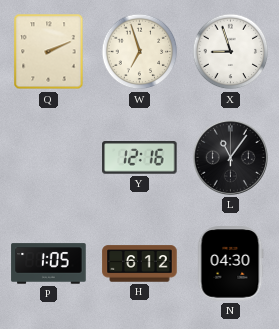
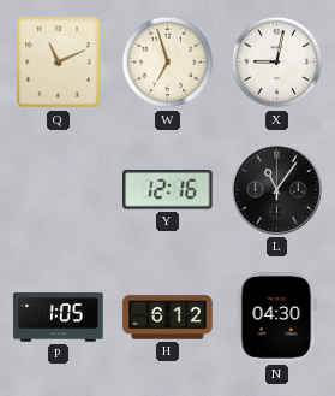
Q: 2:11 -> 11:11 (59, 63)
X: 8:57 -> 9:02 (277, 63)
